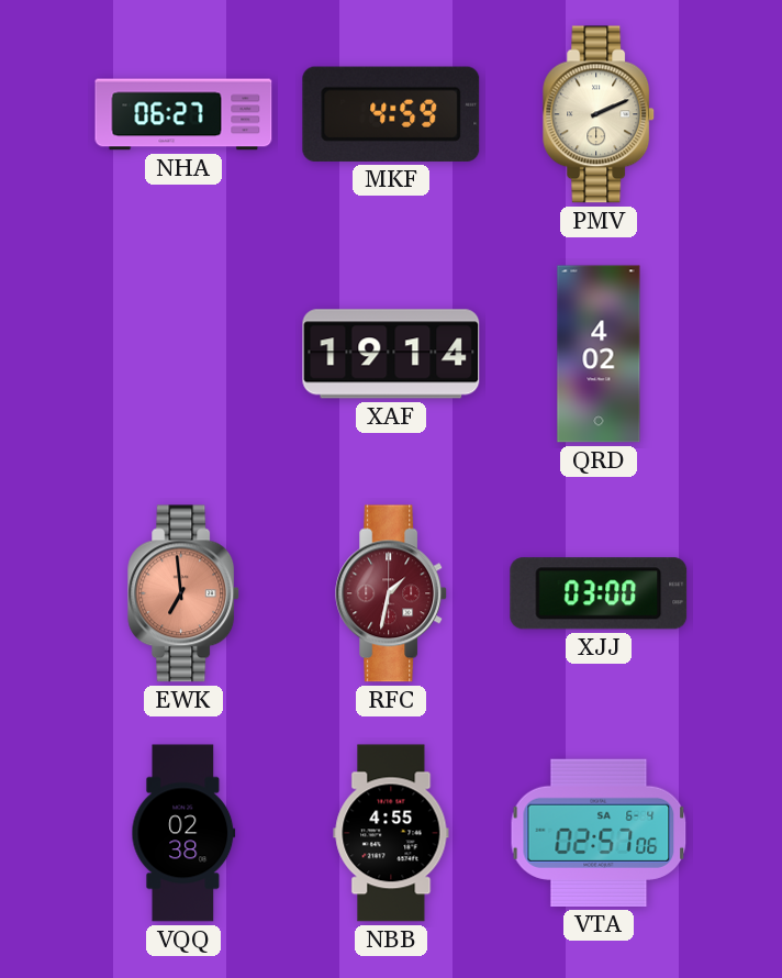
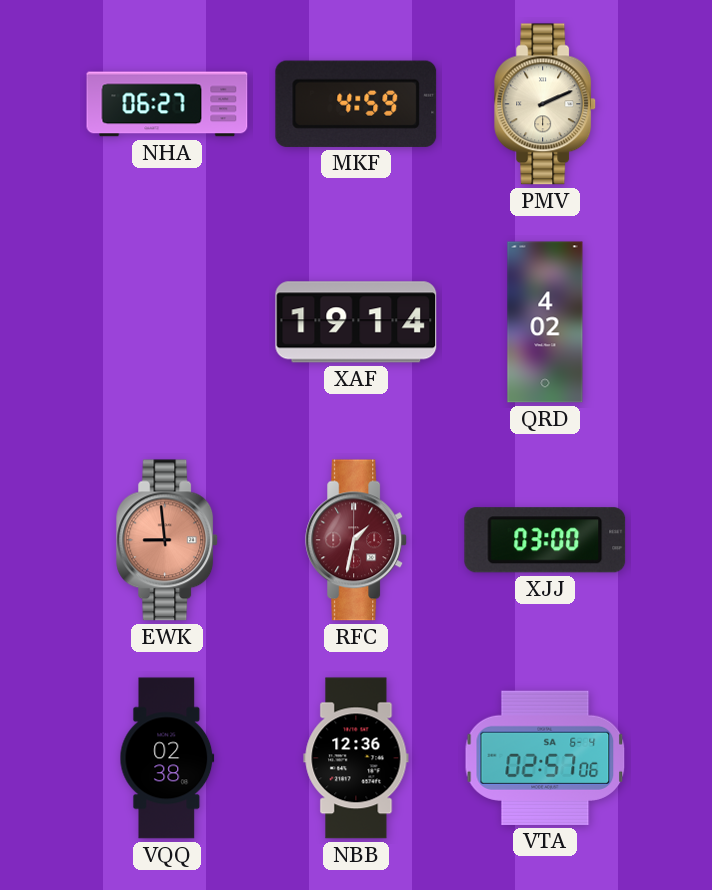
EWK: 6:59 -> 8:59 (168, 540)
NBB: 4:55 -> 12:36 (356, 758)
